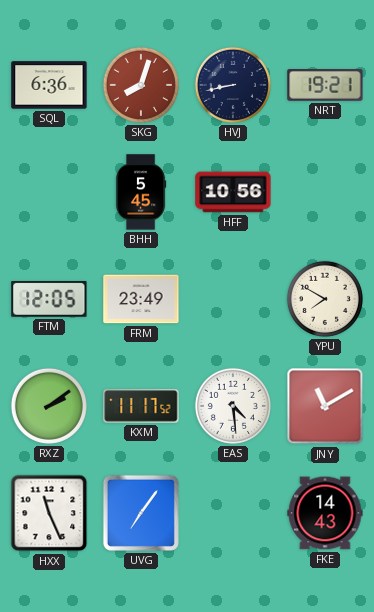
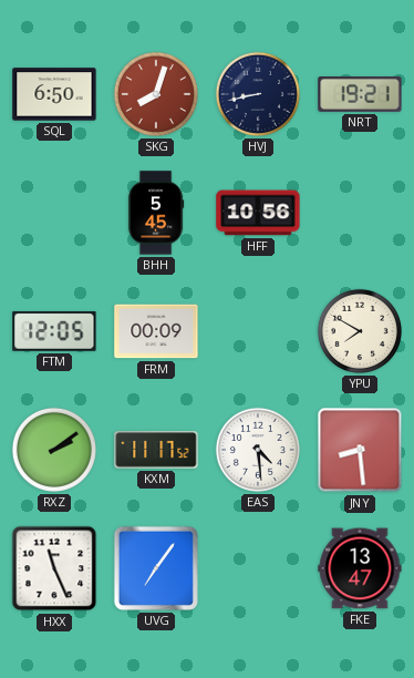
SQL: 6:36 -> 6:50 (54, 94)
FRM: 23:49 -> 00:09 (156, 331)
JNY: 11:10 -> 8:29 (360, 450)
FKE: 14:43 -> 13:47 (360, 568)
